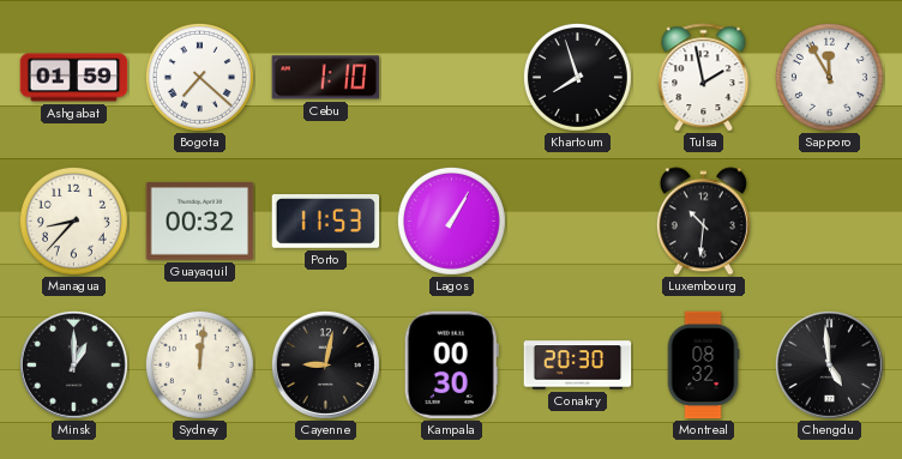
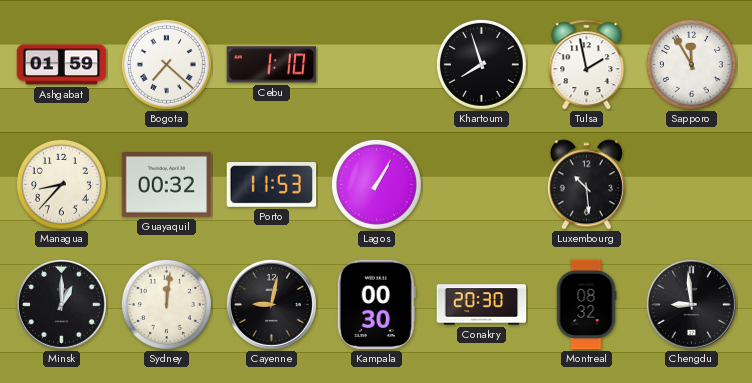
Luxembourg: 10:31 -> 10:29 (586, 185)
Chengdu: 4:59 -> 8:59 (691, 304)
